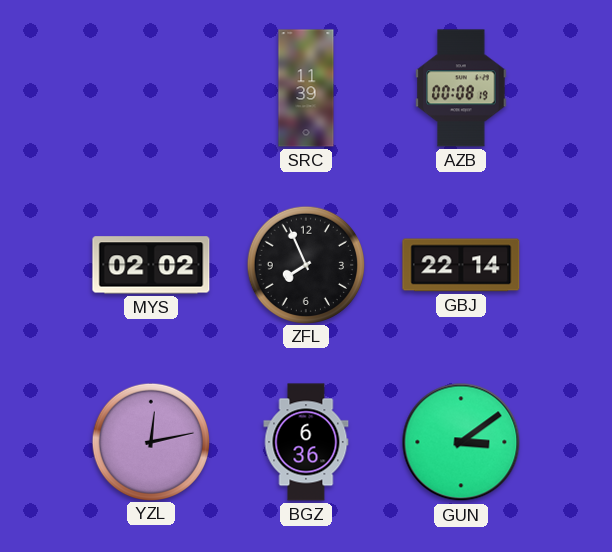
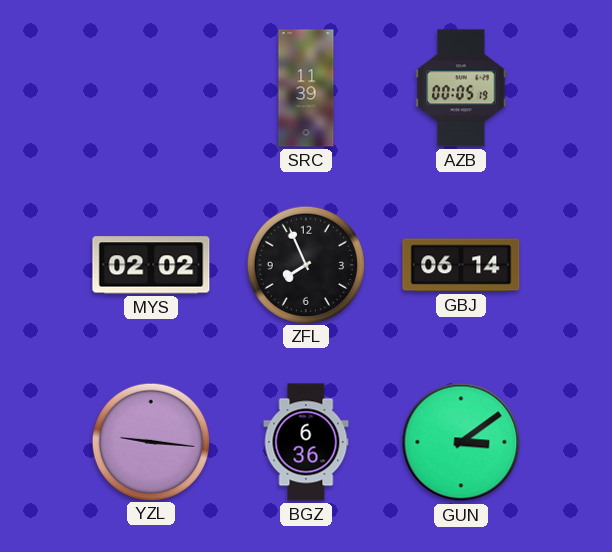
AZB: 00:08 -> 00:05 (461, 88)
GBJ: 22:14 -> 06:14 (461, 265)
YZL: 12:13 -> 9:16 (150, 441)
